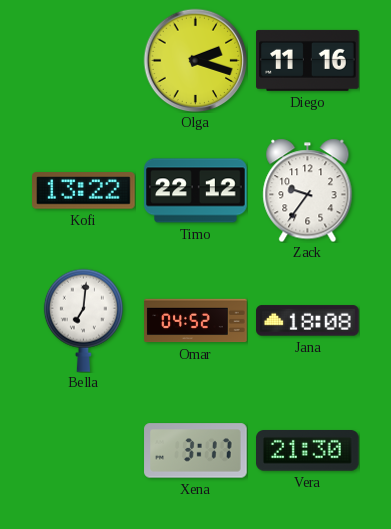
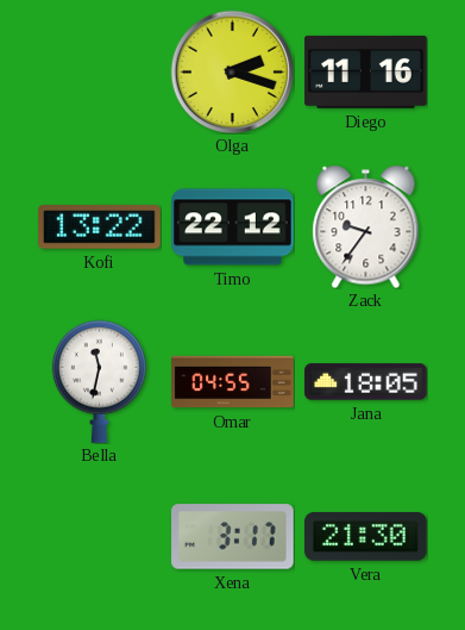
Bella: 7:01 -> 11:32 (99, 381)
Omar: 04:52 -> 04:55 (233, 382)
Jana: 18:08 -> 18:05 (366, 382)
